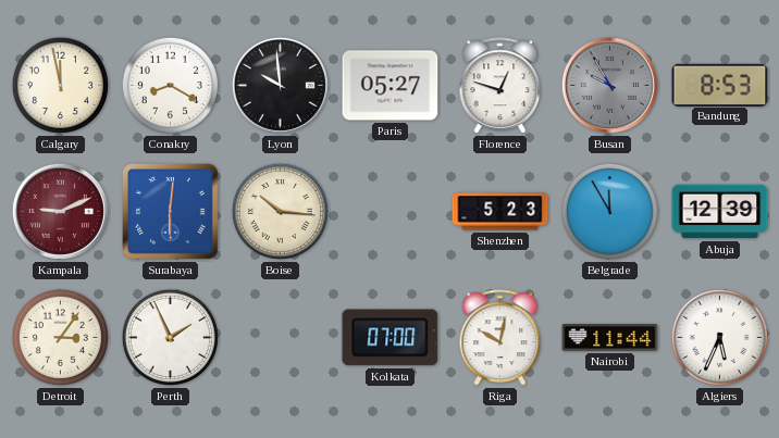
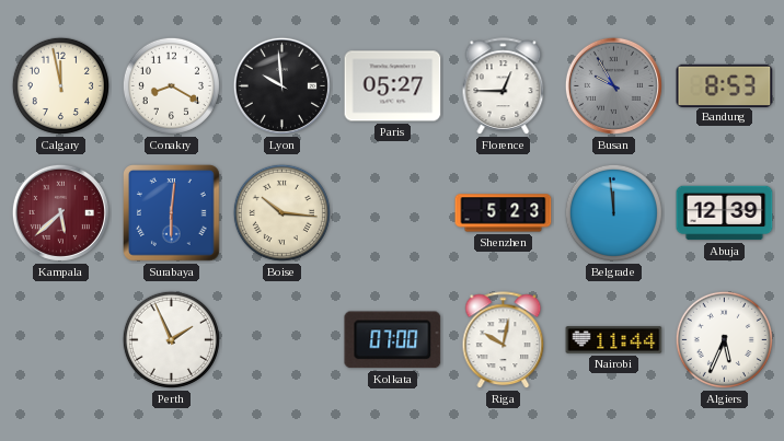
Florence: 12:48 -> 12:45 (504, 86)
Kampala: 9:11 -> 5:38 (60, 212)
Belgrade: 11:55 -> 11:59 (613, 212)
Detroit: 3:06 -> none (60, 337)
